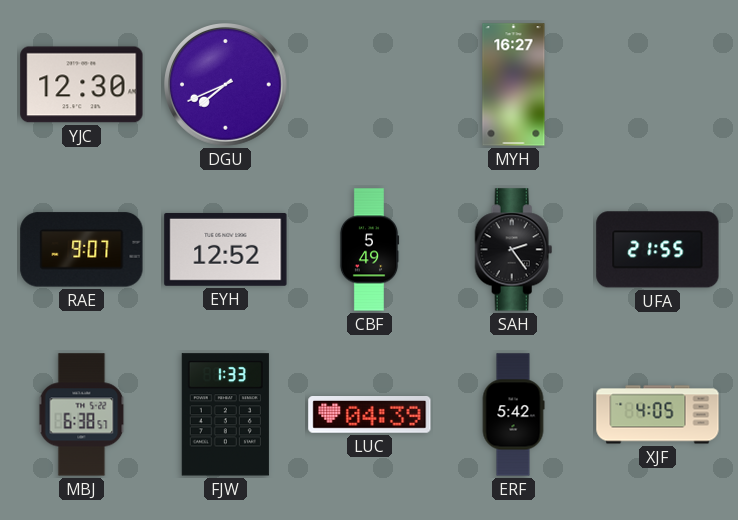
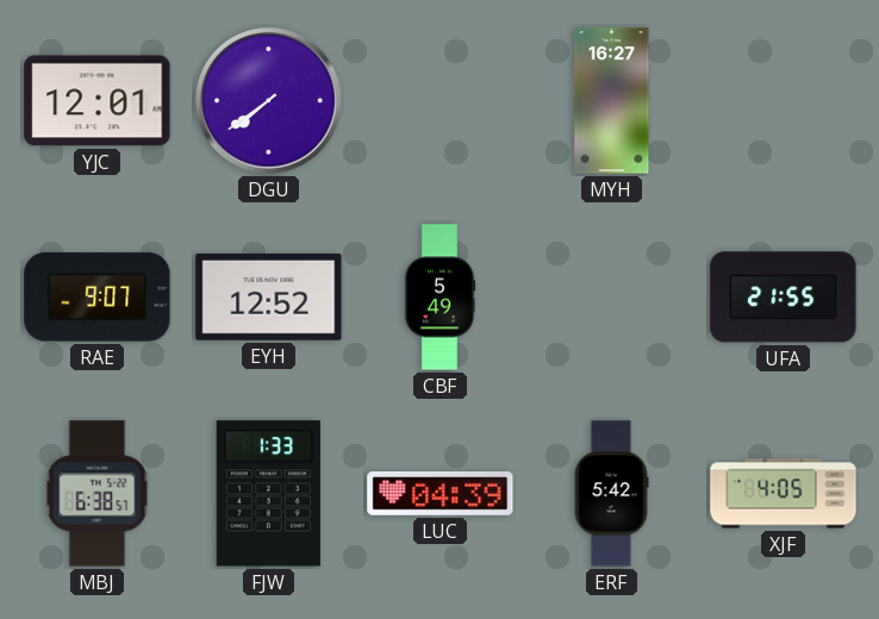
YJC: 12:30 -> 12:01 (98, 101)
DGU: 7:41 -> 7:39 (269, 101)
SAH: 2:24 -> none (514, 250)
